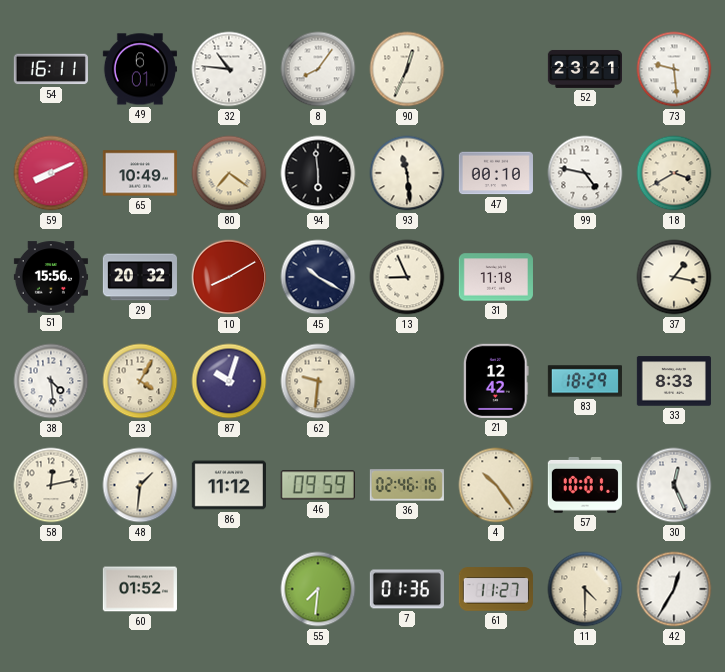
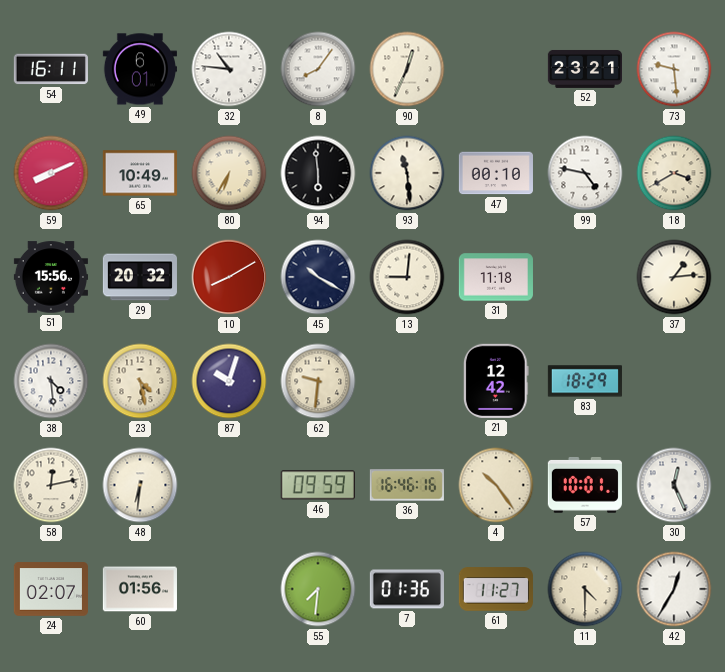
80: 7:21 -> 6:35 (229, 173)
13: 8:56 -> 9:01 (407, 277)
37: 1:17 -> 1:14 (674, 277)
23: 4:05 -> 4:28 (140, 381)
33: 8:33 -> none (674, 381)
48: 1:31 -> 6:31 (140, 485)
86: 11:12 -> none (229, 485)
36: 02:46 -> 16:46 (407, 485)
24: none -> 02:07 (51, 589)
60: 01:52 -> 01:56 (140, 589)
